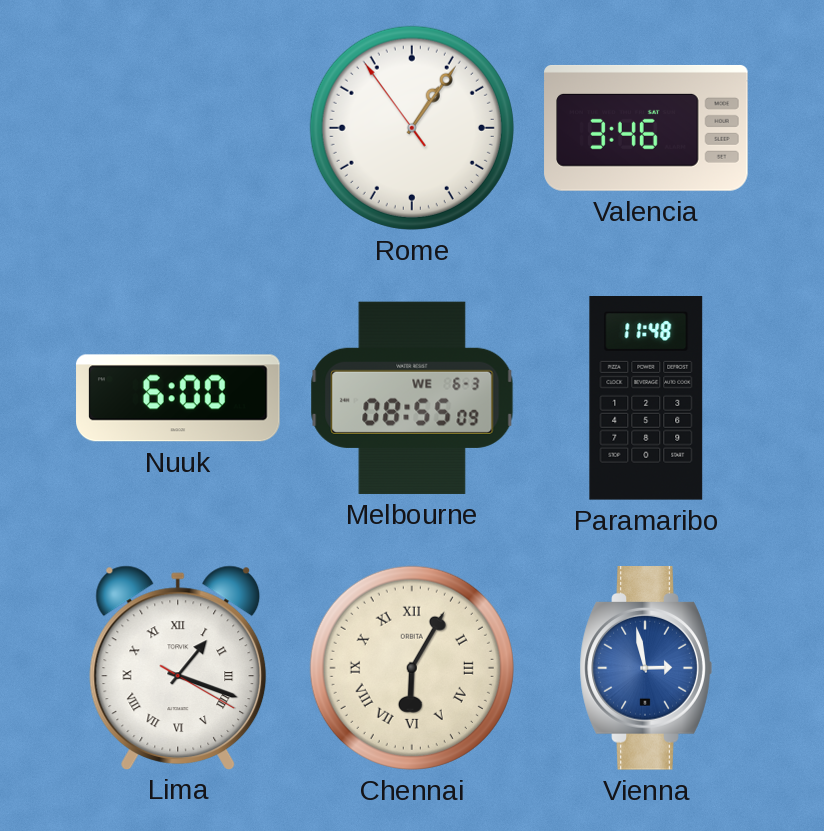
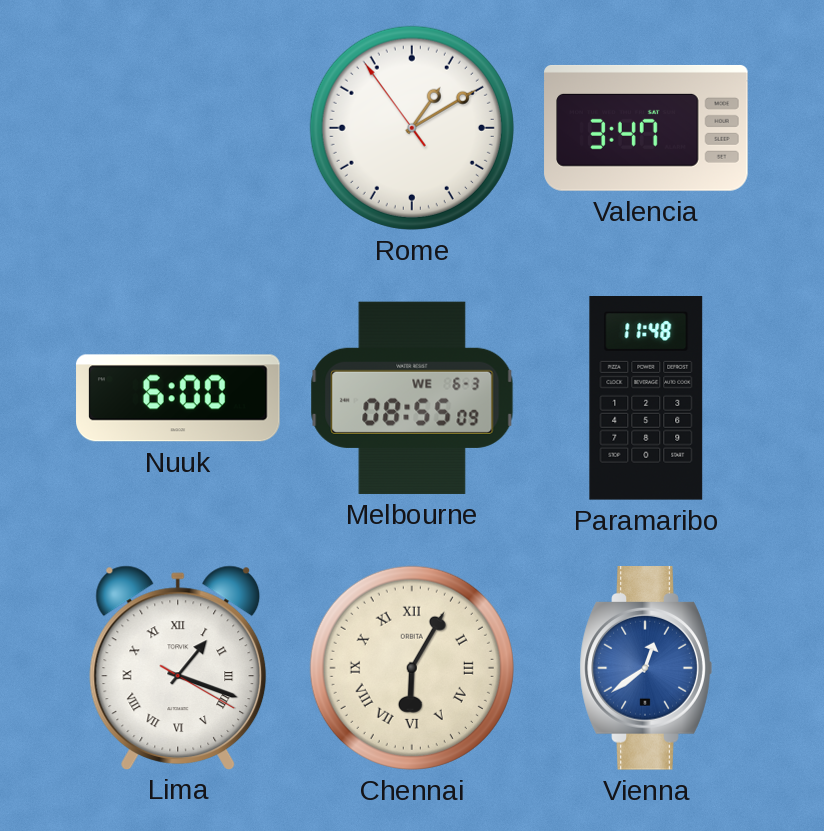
Rome: 1:05 -> 1:09 (412, 128)
Valencia: 3:46 -> 3:47 (646, 128)
Vienna: 2:58 -> 12:39 (646, 668)
